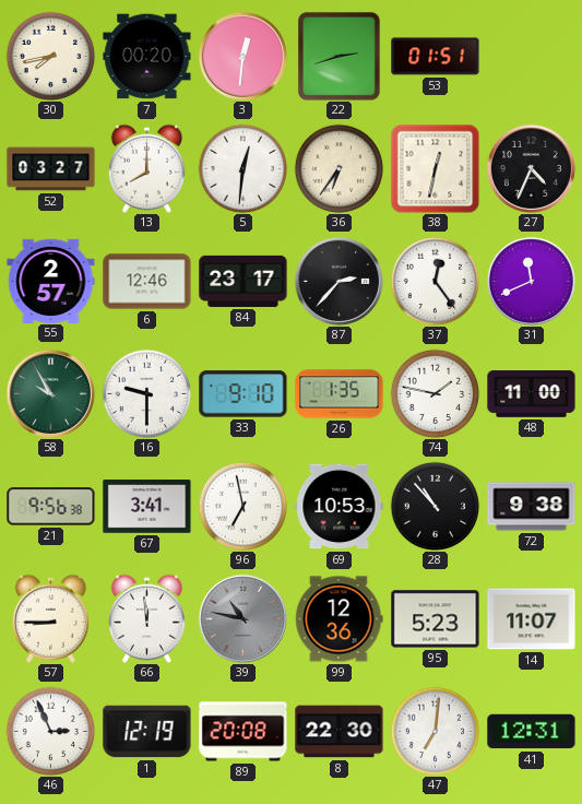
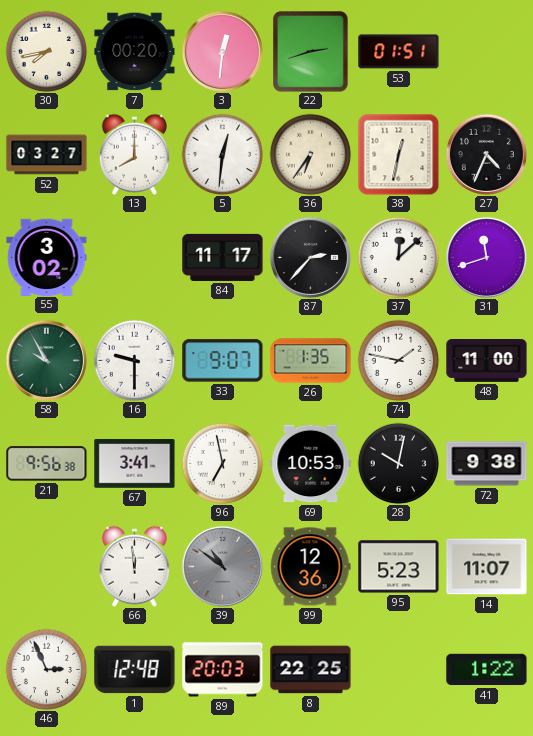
55: 2:57 -> 3:02 (47, 257)
6: 12:46 -> none (147, 282)
84: 23:17 -> 11:17 (223, 257)
37: 12:24 -> 12:08 (398, 257)
31: 11:41 -> 11:42 (486, 257)
33: 9:10 -> 9:07 (223, 361)
28: 10:53 -> 10:02 (398, 463)
57: 8:45 -> none (50, 618)
39: 10:47 -> 10:51 (222, 566)
1: 12:19 -> 12:48 (135, 670)
89: 20:08 -> 20:03 (223, 670)
8: 22:30 -> 22:25 (311, 670)
47: 7:01 -> none (435, 731)
41: 12:31 -> 1:22 (487, 670)
